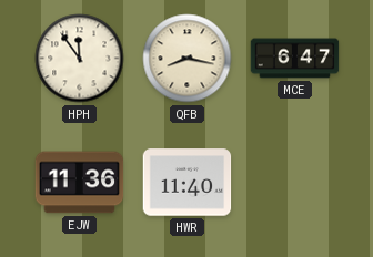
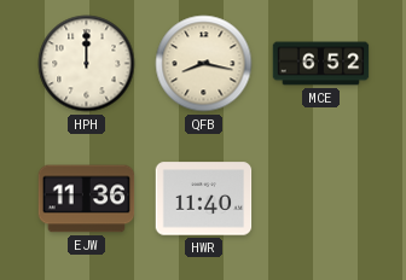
HPH: 11:54 -> 12:00 (87, 64)
MCE: 6:47 -> 6:52 (321, 64)
